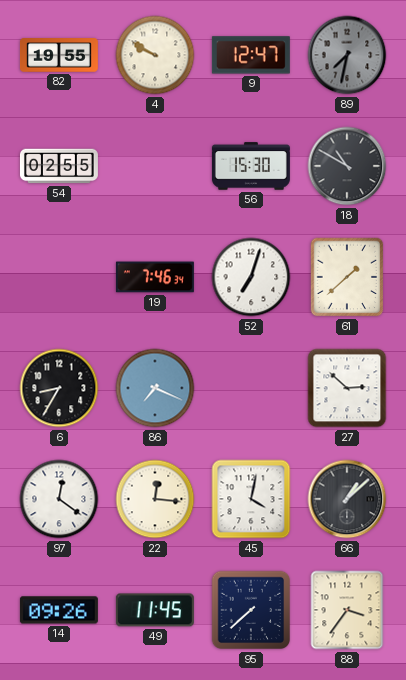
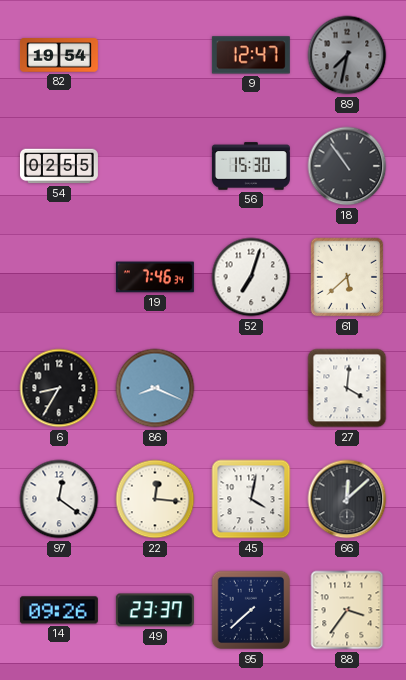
82: 19:55 -> 19:54 (59, 55)
4: 9:50 -> none (155, 55)
18: 10:50 -> 10:54 (347, 166)
61: 1:38 -> 5:38 (347, 277)
86: 7:19 -> 8:19 (155, 388)
27: 2:52 -> 4:01 (347, 388)
66: 1:08 -> 12:08 (347, 499)
49: 11:45 -> 23:37 (155, 610)
